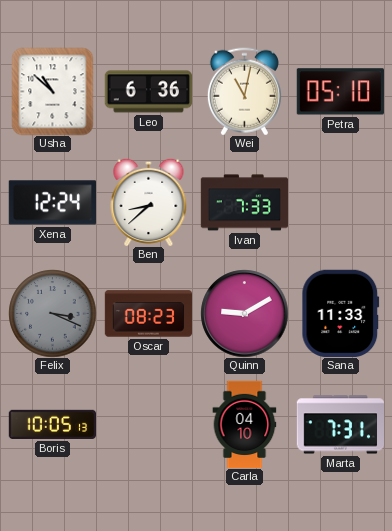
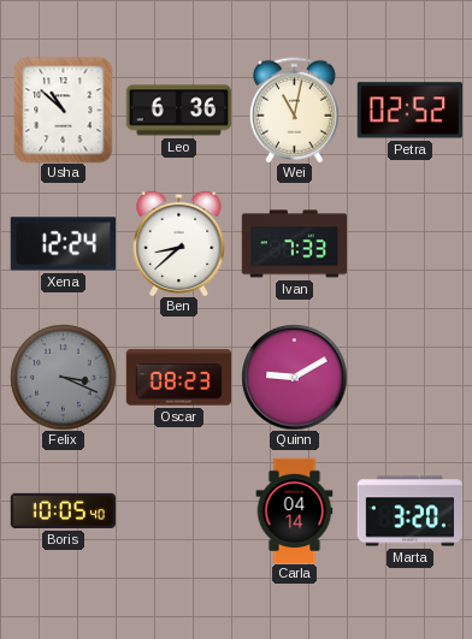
Petra: 05:10 -> 02:52 (409, 111)
Sana: 11:33 -> none (341, 313)
Boris: 10:05:13 -> 10:05:40 (63, 510)
Carla: 04:10 -> 04:14 (295, 510)
Marta: 7:31 -> 3:20 (409, 511)
